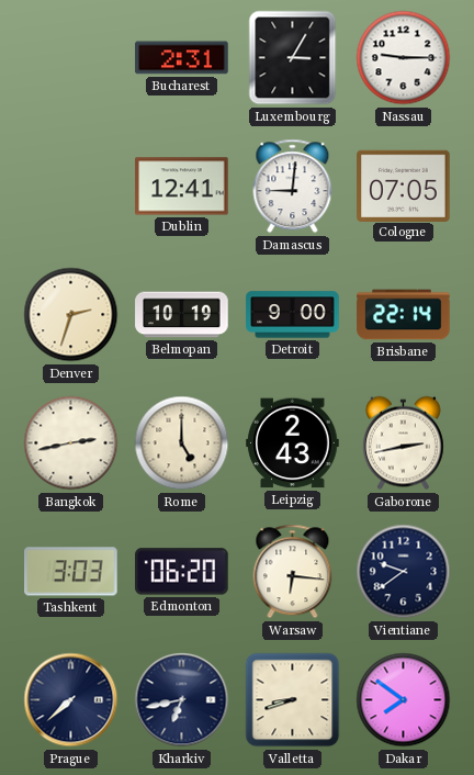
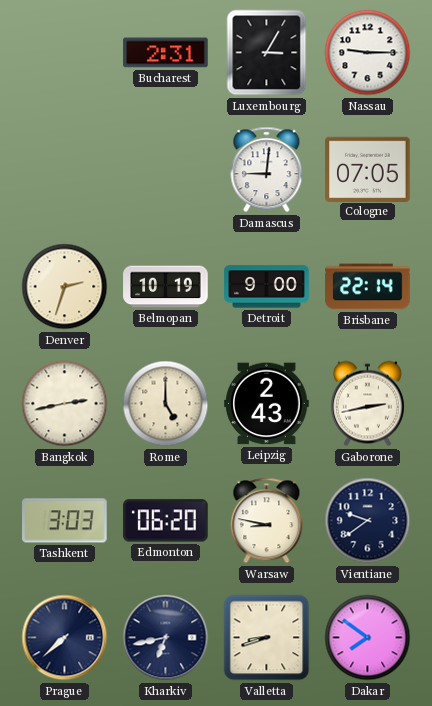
Dublin: 12:41 -> none (182, 187)
Warsaw: 6:16 -> 8:47 (267, 521)
